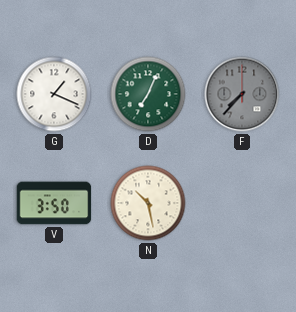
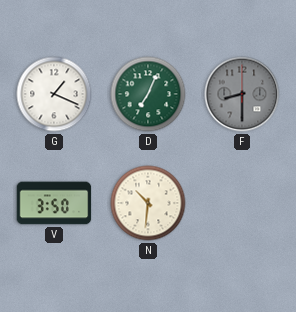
F: 7:37 -> 8:30 (242, 94)
N: 10:28 -> 10:31 (148, 203)
